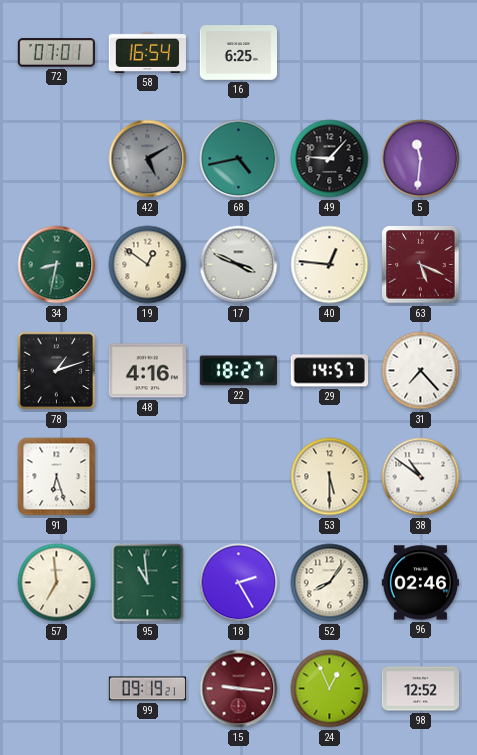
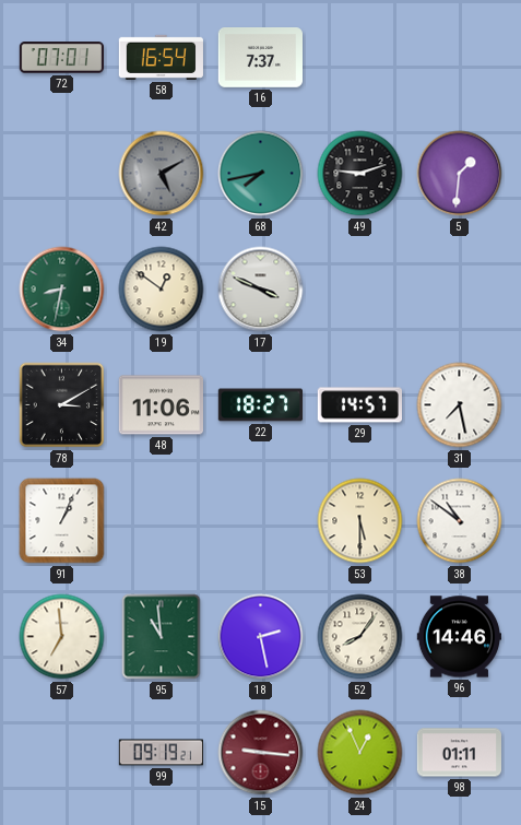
16: 6:25 -> 7:37 (260, 58)
68: 4:43 -> 7:43 (261, 174)
49: 9:07 -> 9:12 (360, 174)
5: 11:31 -> 1:31 (460, 174)
40: 12:46 -> none (330, 265)
63: 5:19 -> none (421, 265)
78: 1:12 -> 3:10 (62, 405)
48: 4:16 -> 11:06 (161, 405)
31: 7:23 -> 7:28 (460, 405)
91: 6:27 -> 1:04 (62, 521)
18: 2:25 -> 2:28 (261, 637)
96: 02:46 -> 14:46 (459, 637)
98: 12:52 -> 01:11 (459, 753)
